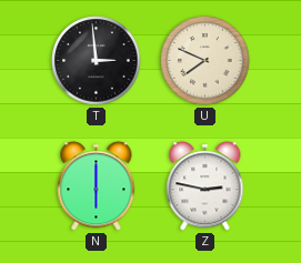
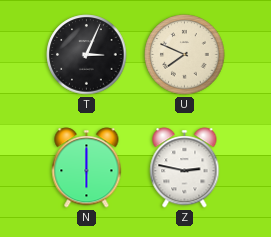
T: 2:59 -> 3:04 (87, 55)
